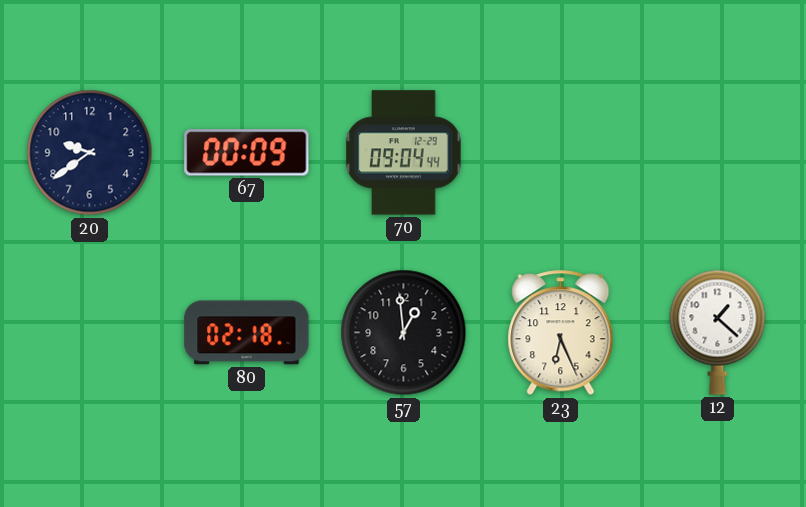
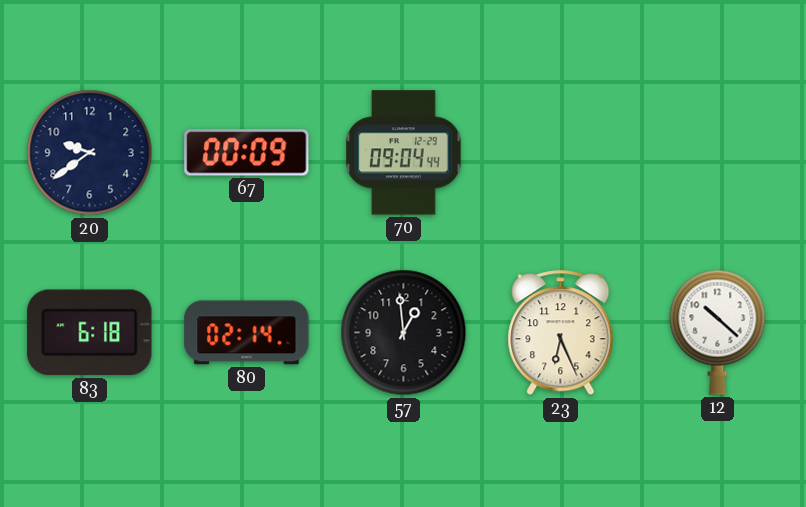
83: none -> 6:18 (90, 333)
80: 02:18 -> 02:14 (247, 333)
12: 1:22 -> 10:22 (718, 332)
